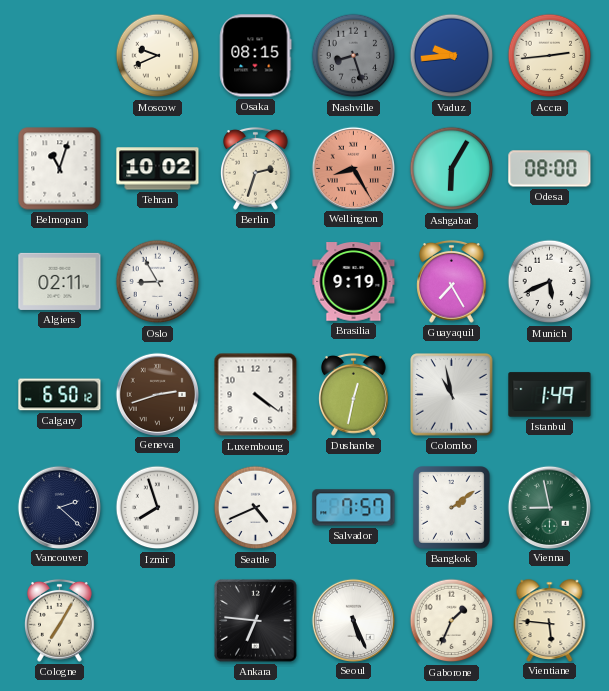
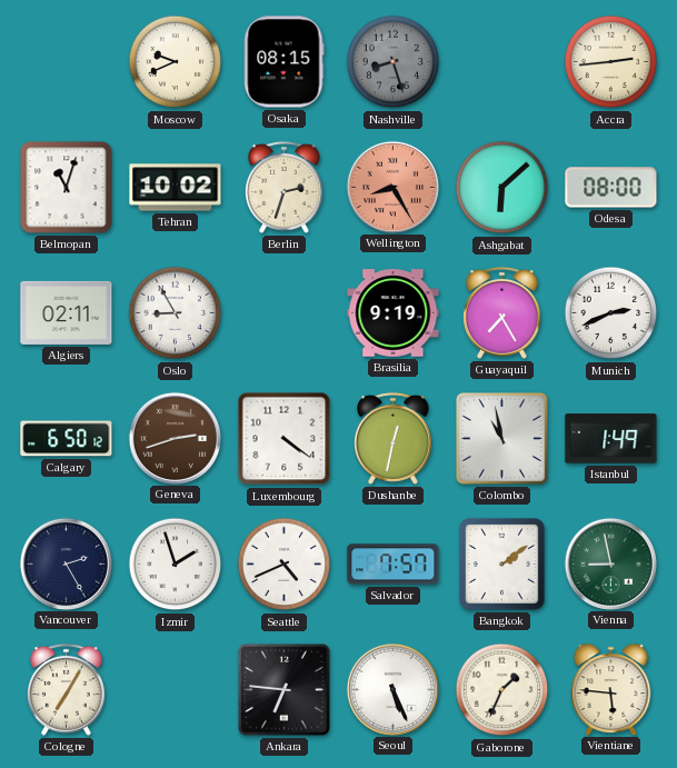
Vaduz: 9:44 -> none (452, 56)
Ashgabat: 6:05 -> 6:08 (502, 188)
Munich: 5:41 -> 2:41 (611, 313)
Vancouver: 2:22 -> 2:25 (66, 563)
Izmir: 7:57 -> 1:57 (176, 565)
